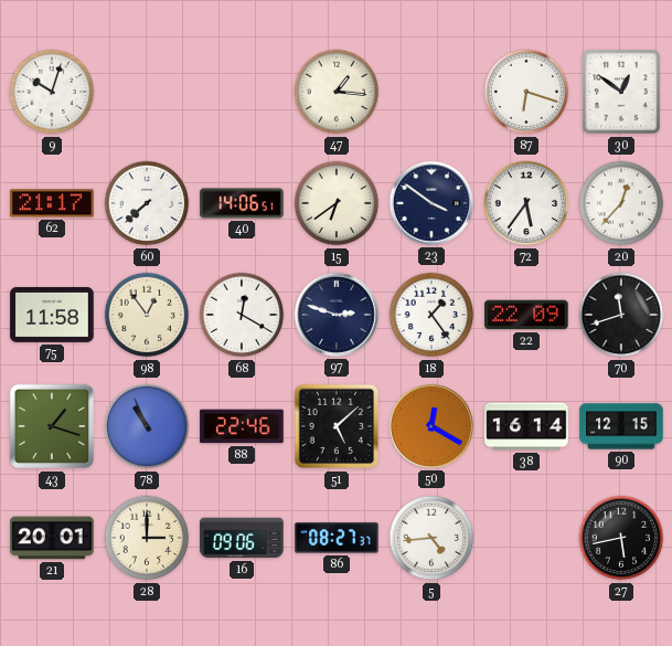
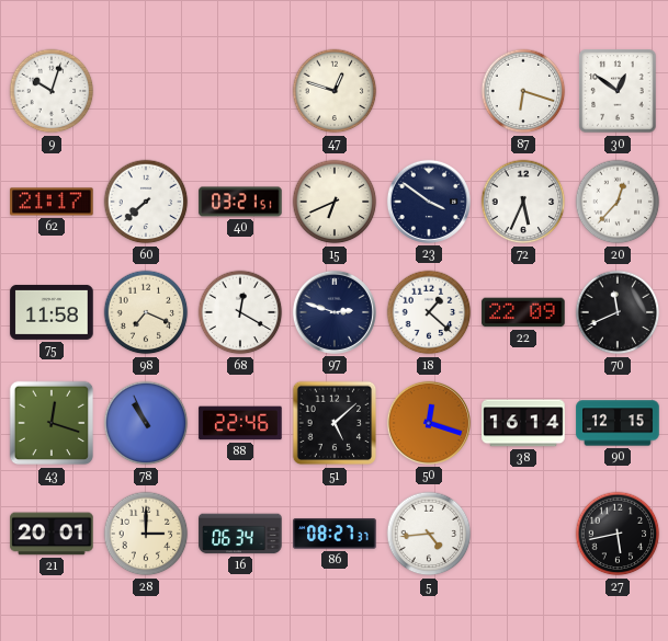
47: 1:16 -> 12:48 (335, 91)
40: 14:06 -> 03:21 (240, 202)
15: 6:39 -> 6:41 (335, 202)
72: 5:36 -> 5:34 (523, 202)
98: 12:54 -> 7:19 (146, 312)
18: 1:24 -> 1:22 (429, 312)
70: 11:42 -> 11:41 (618, 312)
43: 1:18 -> 12:18 (52, 423)
50: 12:20 -> 12:18 (429, 423)
16: 09:06 -> 06:34 (240, 534)
